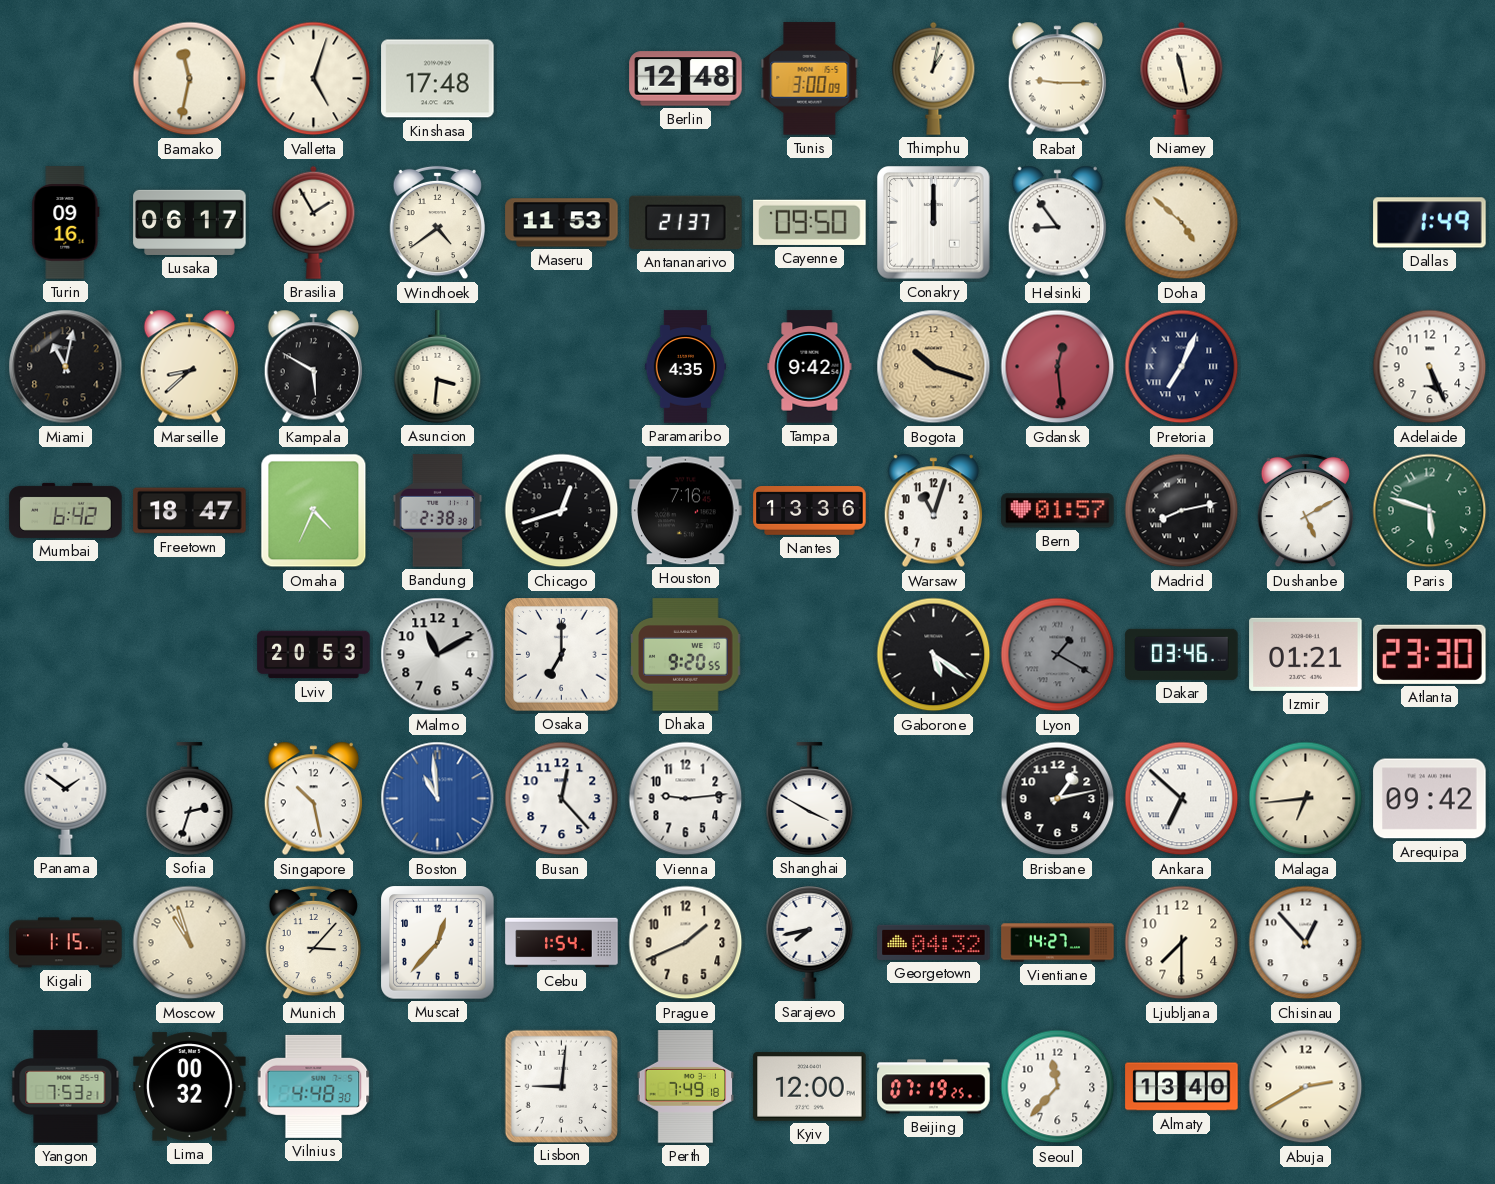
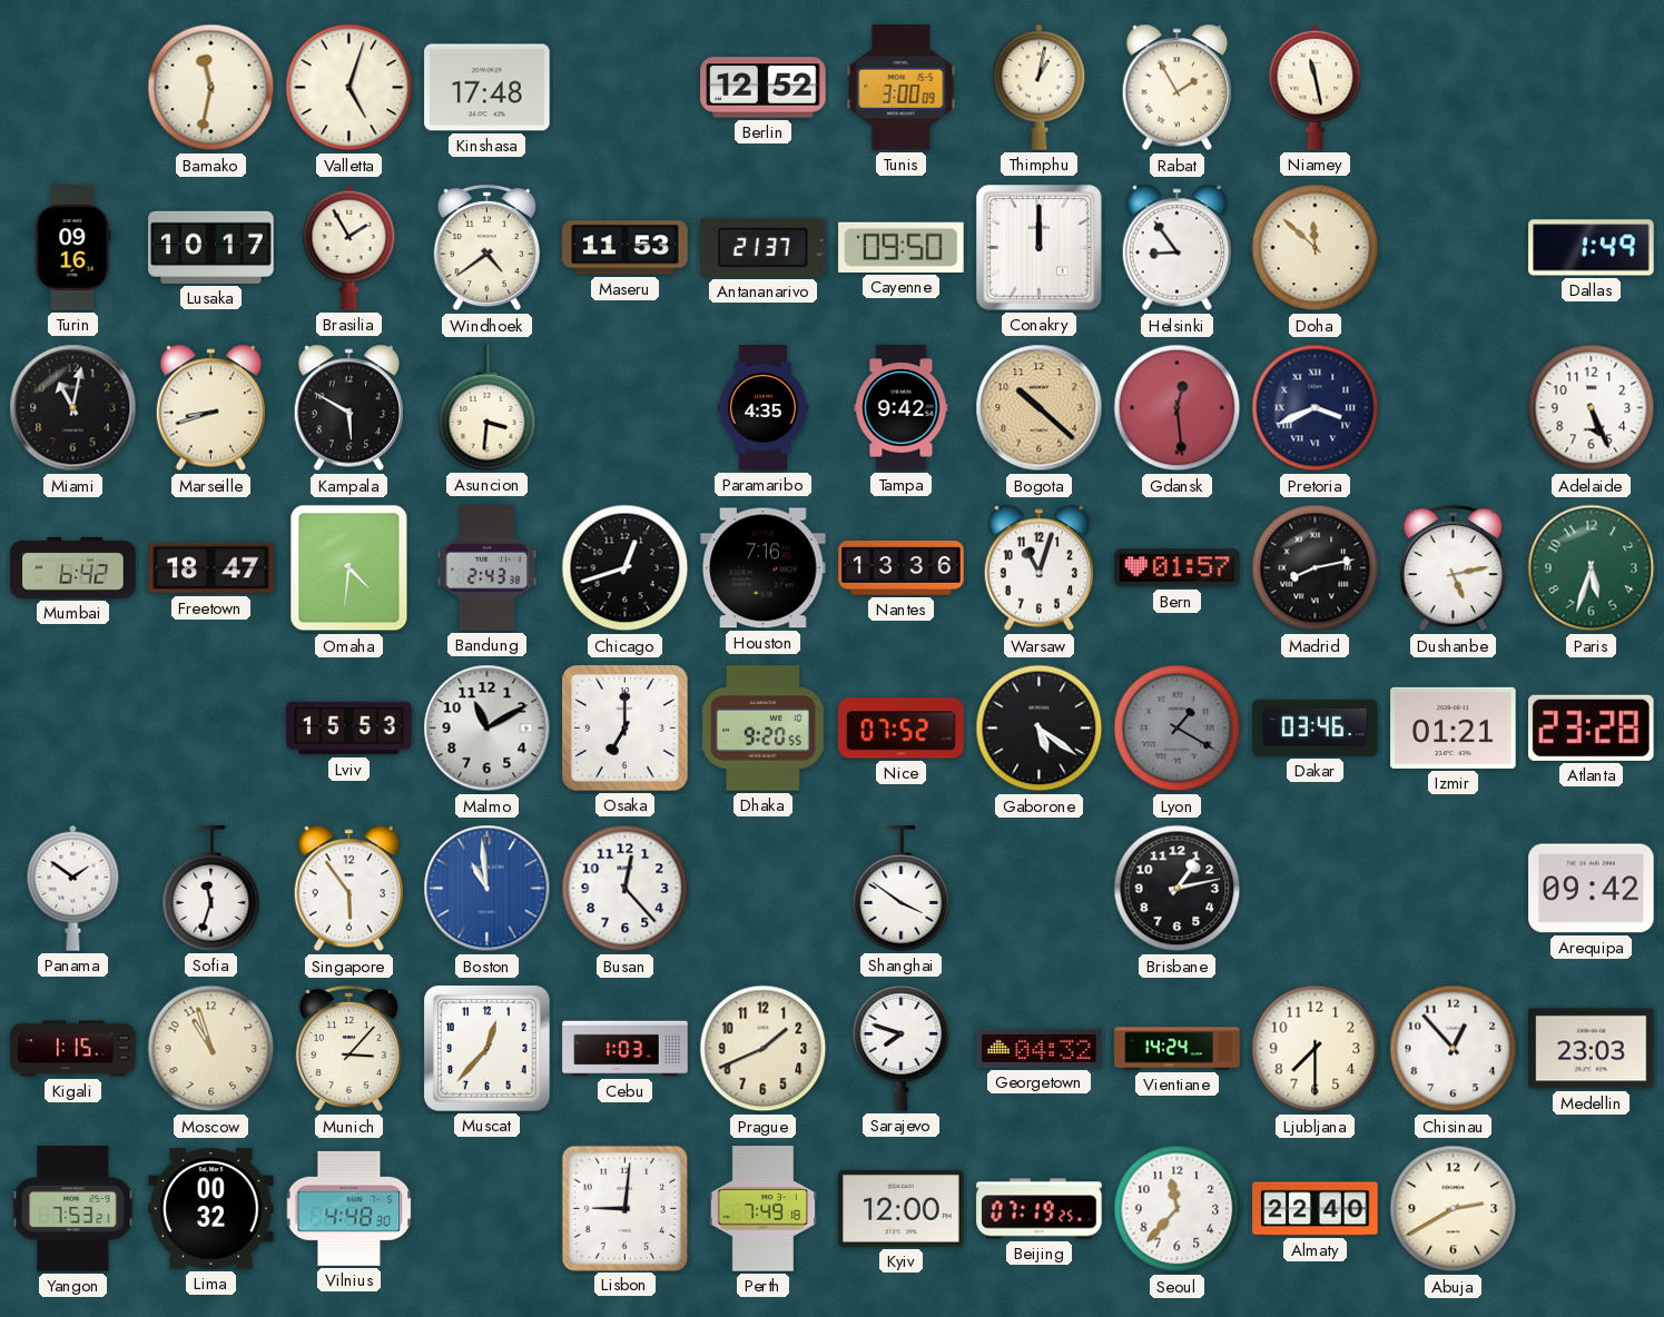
Berlin: 12:48 -> 12:52 (764, 88)
Rabat: 9:15 -> 1:55 (1176, 88)
Lusaka: 06:17 -> 10:17 (211, 247)
Doha: 4:52 -> 11:52 (1316, 248)
Marseille: 8:38 -> 8:42 (210, 408)
Bogota: 10:18 -> 10:22 (1040, 408)
Pretoria: 7:04 -> 3:41 (1316, 408)
Omaha: 4:34 -> 4:31 (349, 568)
Bandung: 2:38 -> 2:43 (488, 568)
Dushanbe: 5:10 -> 5:13 (1453, 568)
Paris: 5:48 -> 5:33 (1592, 568)
Lviv: 20:53 -> 15:53 (349, 729)
Nice: none -> 07:52 (902, 729)
Atlanta: 23:30 -> 23:28 (1592, 727)
Sofia: 2:33 -> 11:33 (211, 889)
Singapore: 10:28 -> 5:54 (348, 889)
Vienna: 9:14 -> none (686, 799)
Shanghai: 3:50 -> 3:51 (902, 889)
Ankara: 6:52 -> none (1182, 799)
Malaga: 6:44 -> none (1306, 799)
Cebu: 1:54 -> 1:03 (626, 1049)
Sarajevo: 7:43 -> 7:48 (902, 1049)
Vientiane: 14:27 -> 14:24 (1178, 1049)
Medellin: none -> 23:03 (1592, 1049)
Almaty: 13:40 -> 22:40 (1316, 1209)
